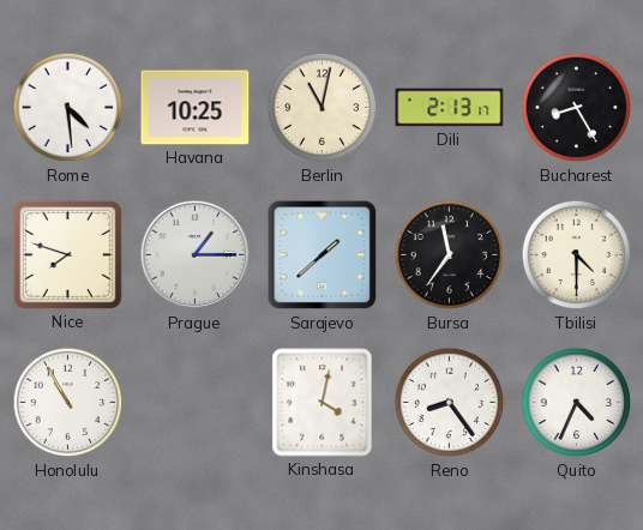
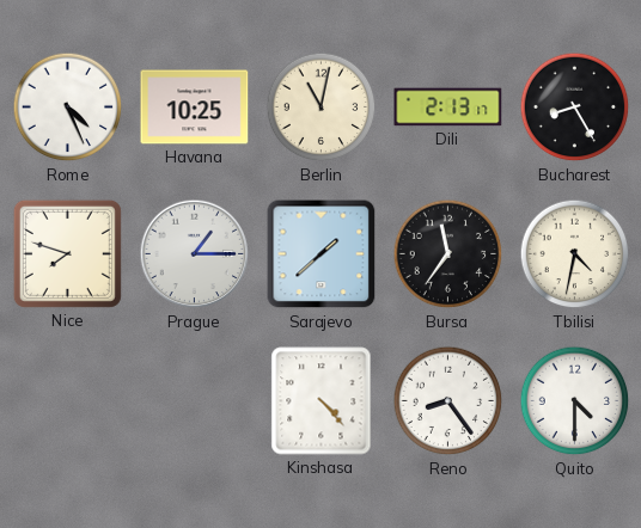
Rome: 4:29 -> 4:26 (68, 108)
Tbilisi: 4:30 -> 4:32 (575, 254)
Honolulu: 10:55 -> none (68, 403)
Kinshasa: 4:02 -> 4:23 (322, 401)
Quito: 4:34 -> 4:30 (575, 401)
